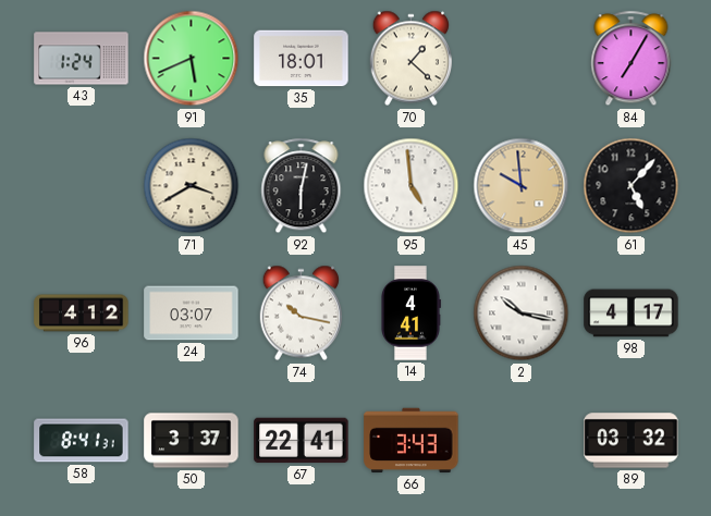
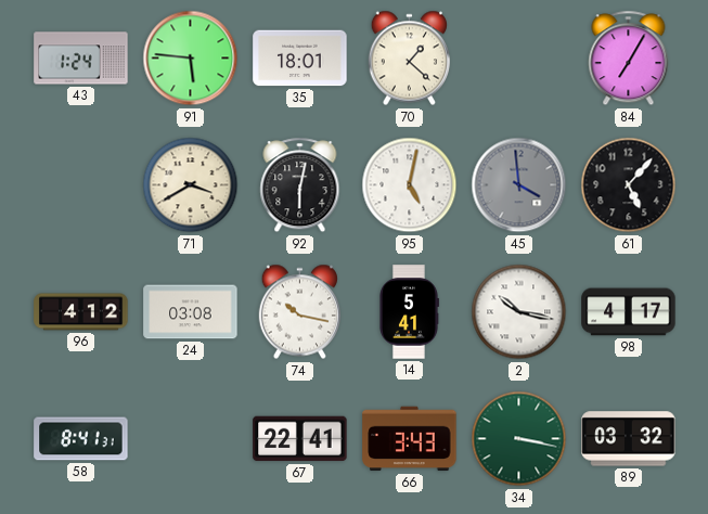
91: 5:41 -> 5:46 (191, 59)
95: 4:59 -> 5:02 (410, 185)
45: 9:59 -> 3:59 (519, 185)
45 dial: champagne -> grey (519, 185)
24: 03:07 -> 03:08 (191, 312)
14: 4:41 -> 5:41 (409, 312)
50: 3:37 -> none (192, 441)
34: none -> 3:17 (519, 439)
